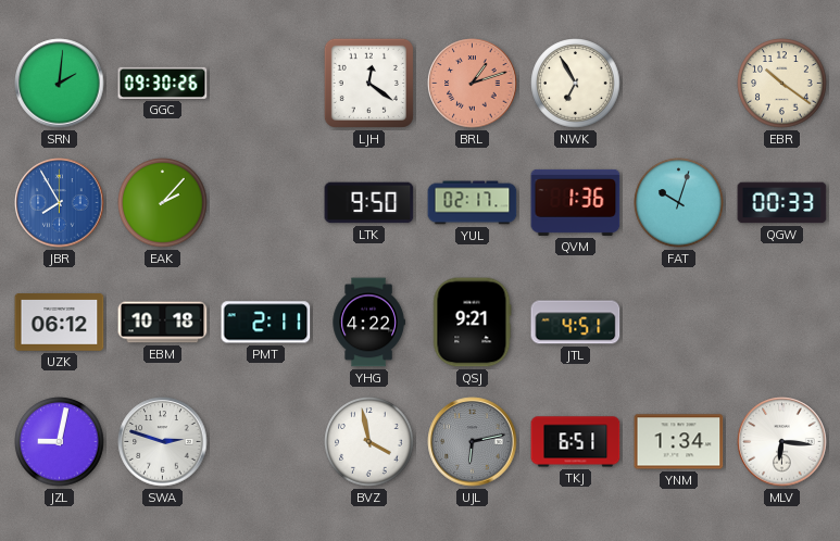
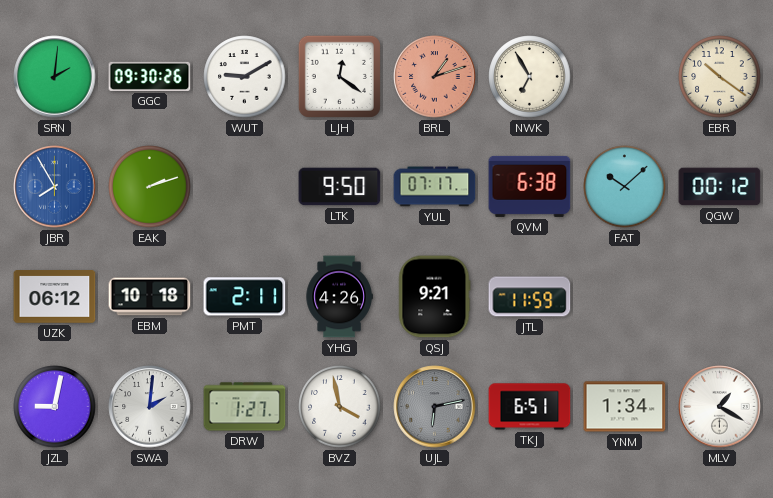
WUT: none -> 9:10 (245, 77)
EAK: 2:07 -> 2:12 (150, 187)
YUL: 02:17 -> 07:17 (435, 187)
QVM: 1:36 -> 6:38 (530, 186)
FAT: 10:03 -> 10:08 (625, 187)
QGW: 00:33 -> 00:12 (720, 187)
YHG: 4:22 -> 4:26 (339, 297)
JTL: 4:51 -> 11:59 (530, 297)
SWA: 2:48 -> 2:01 (150, 407)
DRW: none -> 1:27 (245, 407)
MLV: 6:16 -> 1:20 (720, 407)
